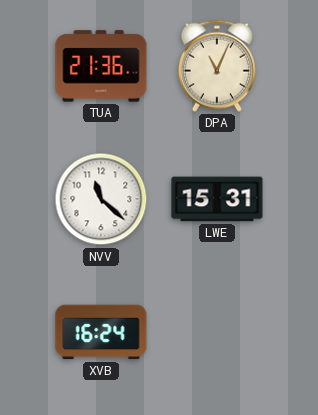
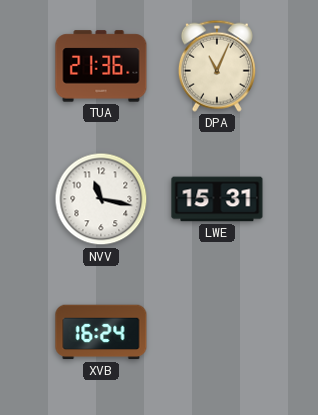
NVV: 11:22 -> 11:17 (101, 199)
